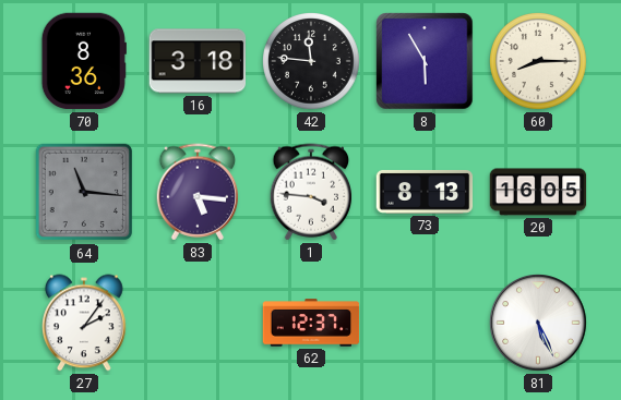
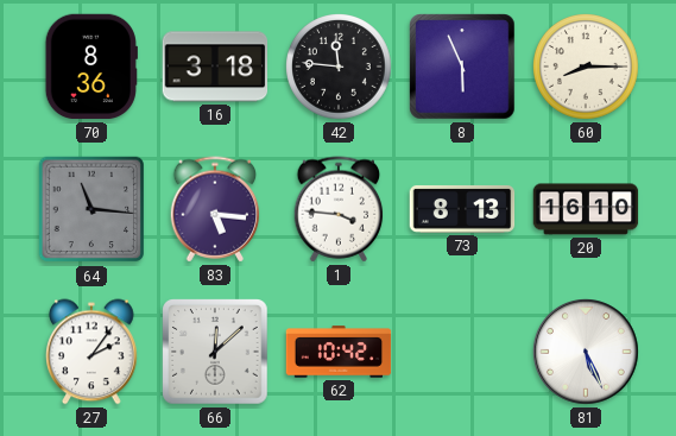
8: 5:55 -> 5:56 (462, 67)
20: 16:05 -> 16:10 (586, 209)
66: none -> 12:08 (215, 352)
62: 12:37 -> 10:42 (339, 352)
